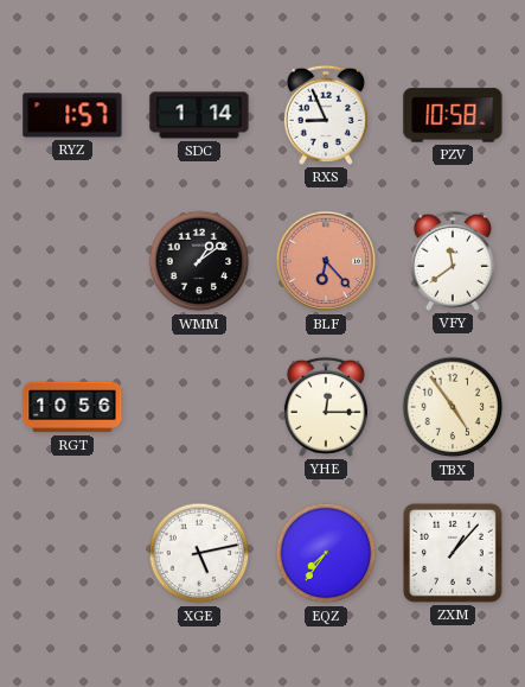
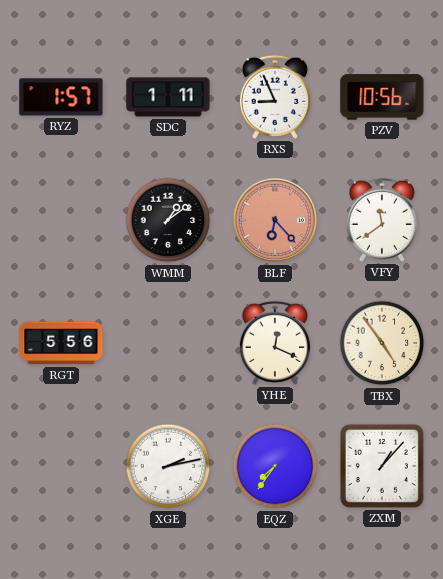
SDC: 1:14 -> 1:11 (168, 97)
PZV: 10:58 -> 10:56 (382, 97)
RGT: 10:56 -> 5:56 (61, 343)
YHE: 12:15 -> 12:19 (275, 343)
XGE: 5:13 -> 2:13 (168, 466)
